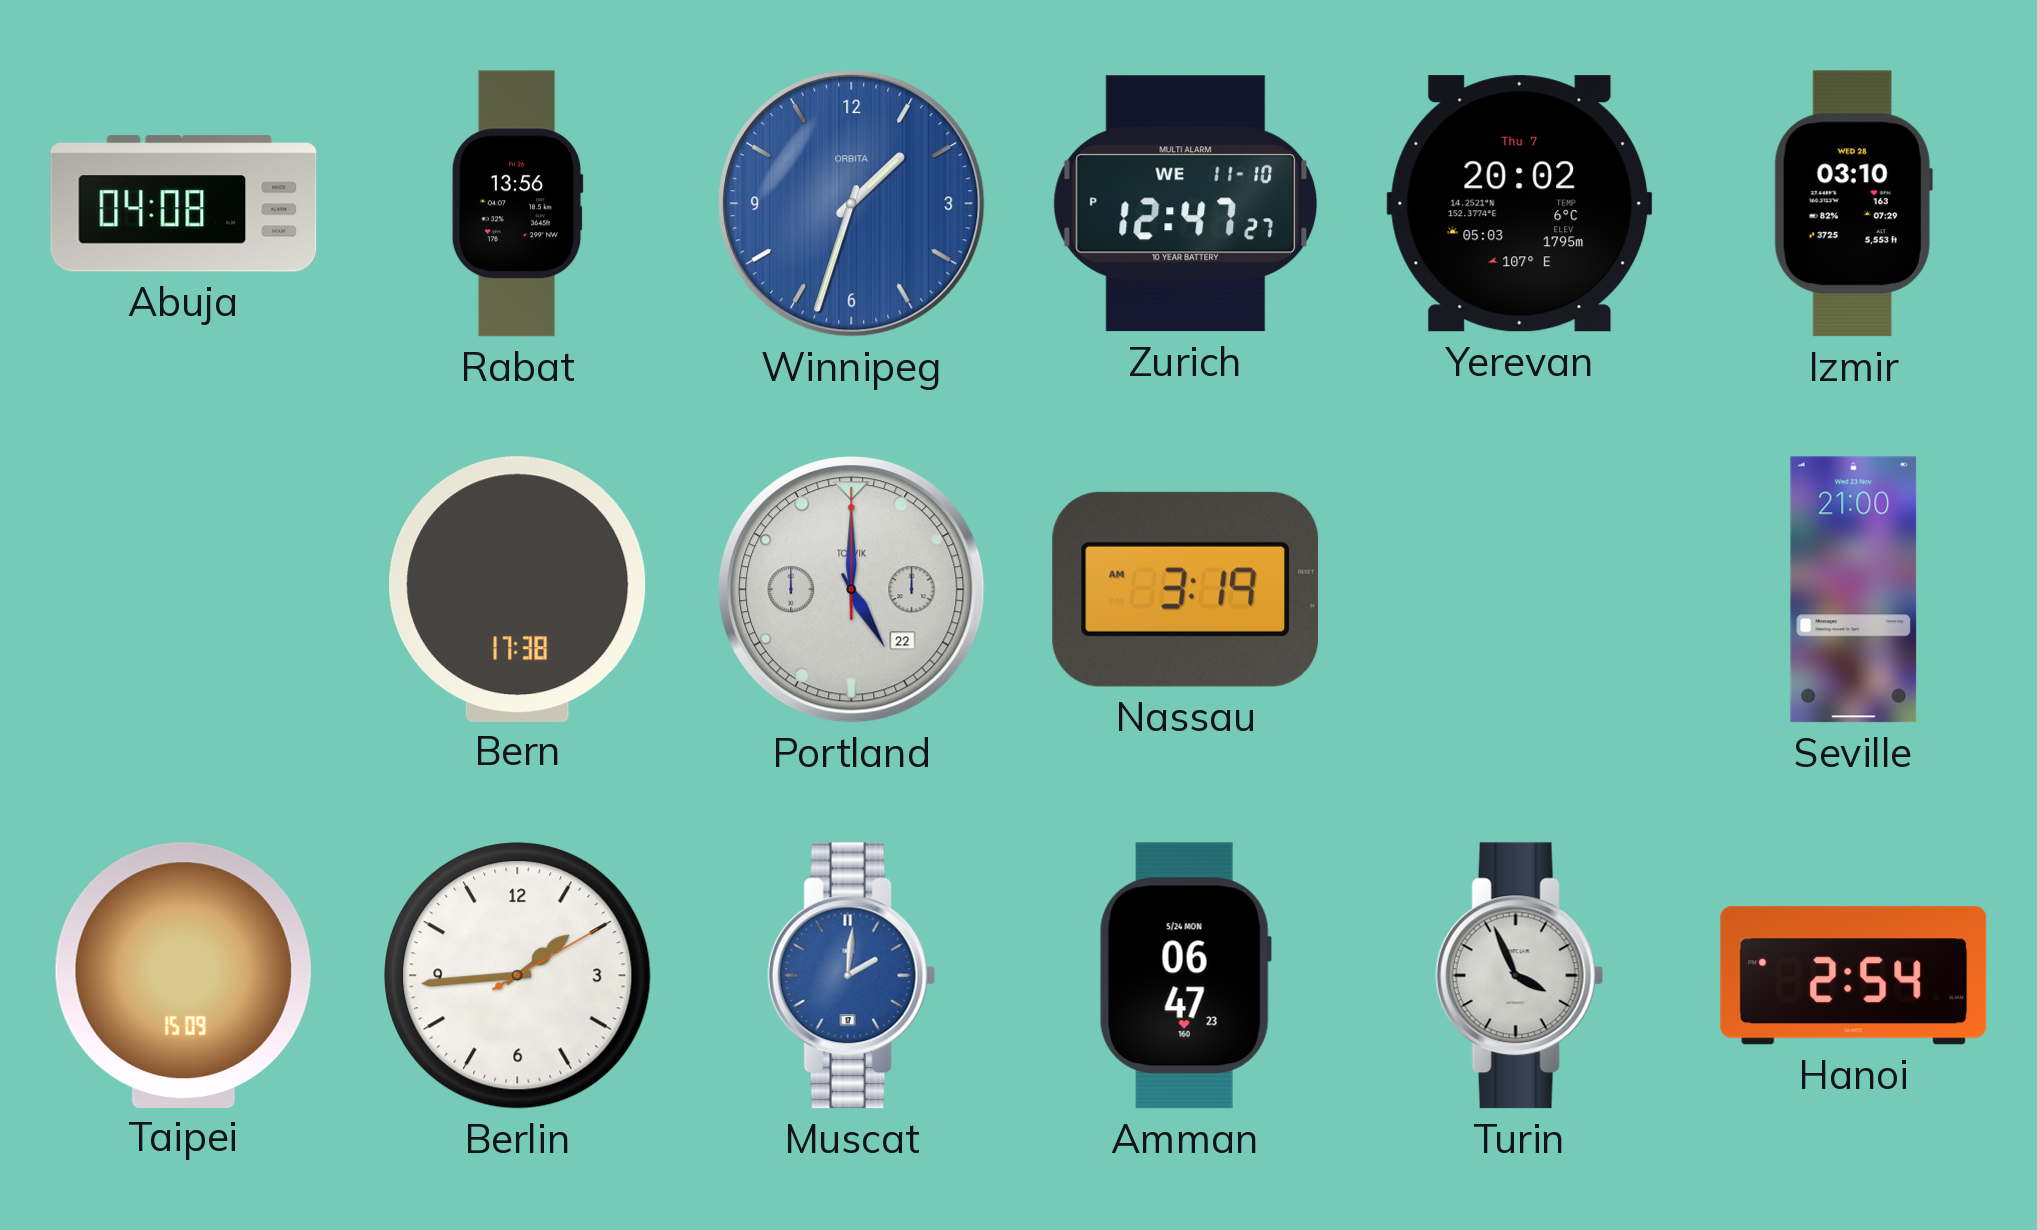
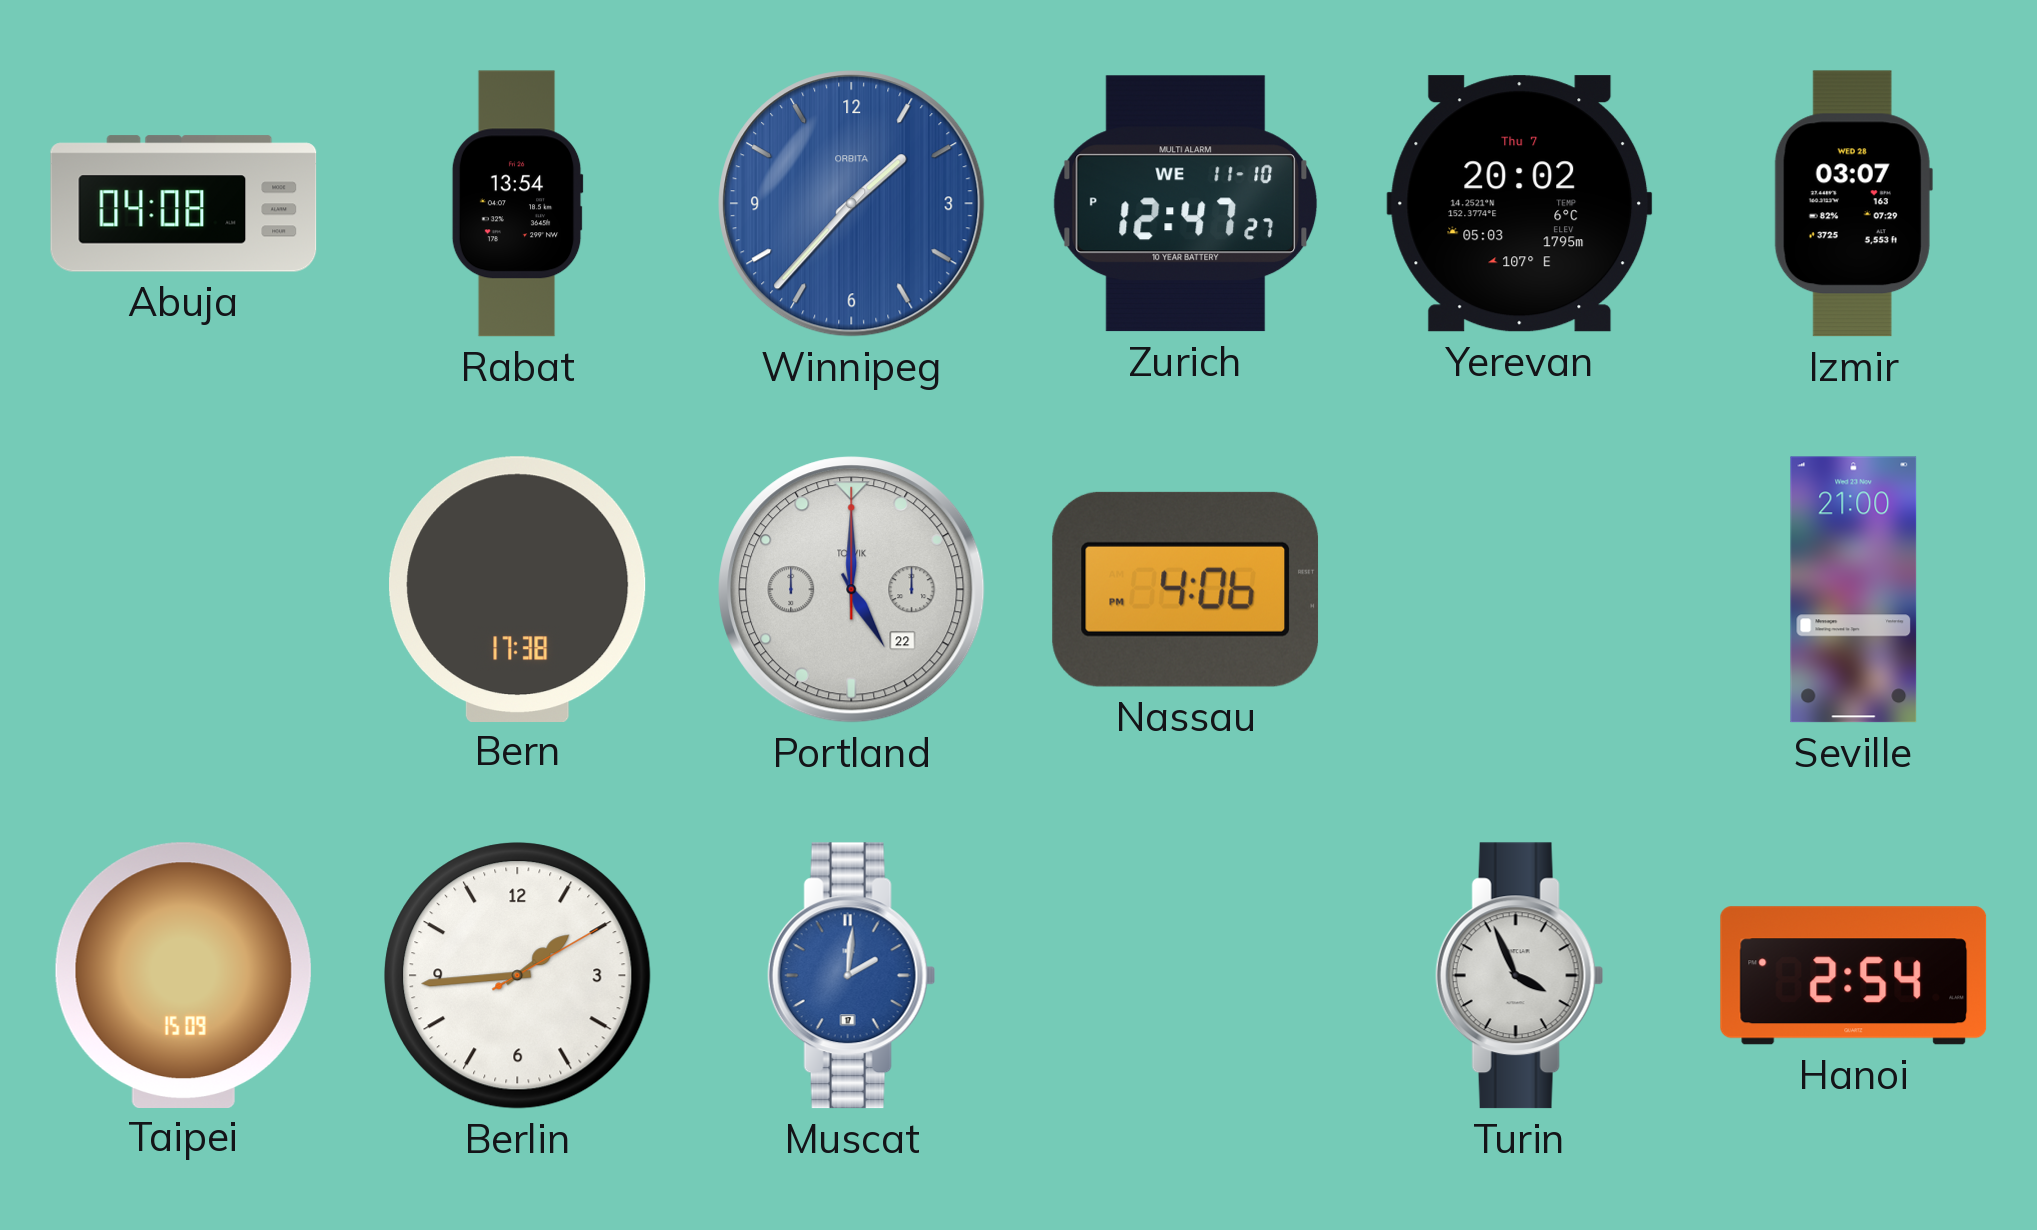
Rabat: 13:56 -> 13:54 (517, 204)
Winnipeg: 1:33 -> 1:37 (852, 204)
Izmir: 03:10 -> 03:07 (1853, 204)
Nassau: 3:19 -> 4:06 (1186, 589)
Amman: 06:47 -> none (1185, 976)
